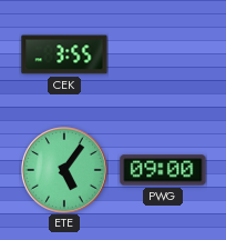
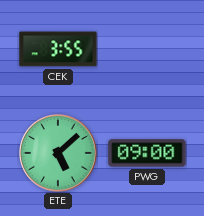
ETE: 5:06 -> 5:08 (59, 154)
